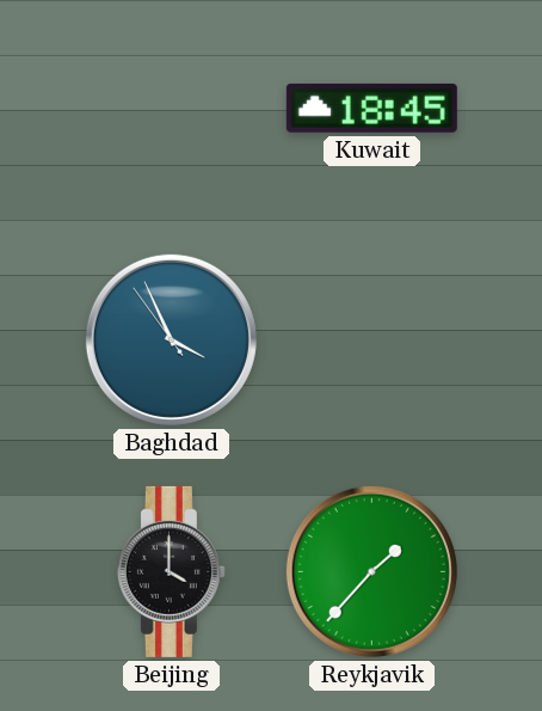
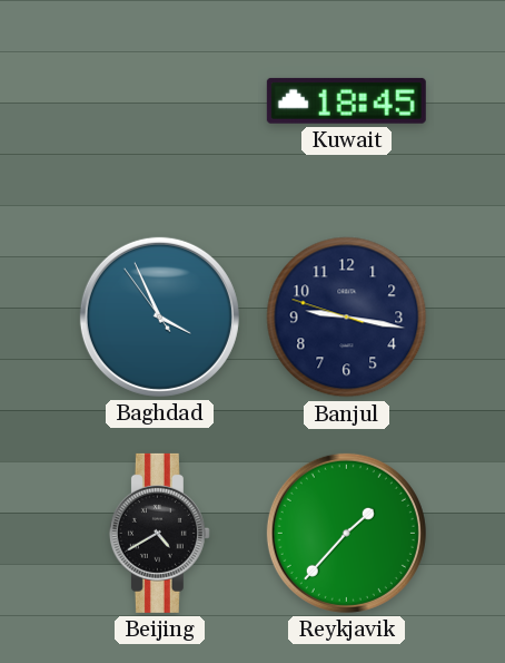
Banjul: none -> 9:16 (347, 318)
Beijing: 4:00 -> 4:40 (159, 533)
